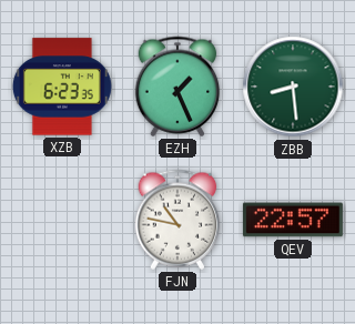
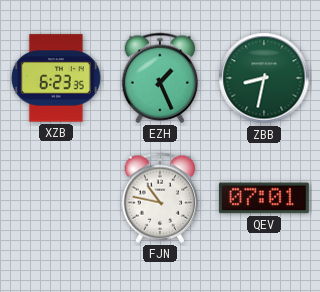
ZBB: 8:29 -> 8:32 (264, 78)
QEV: 22:57 -> 07:01 (264, 198)
